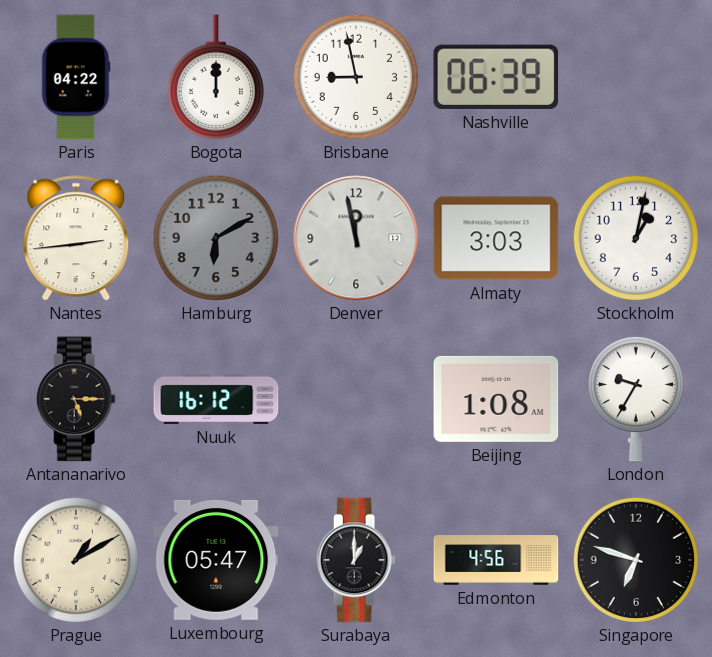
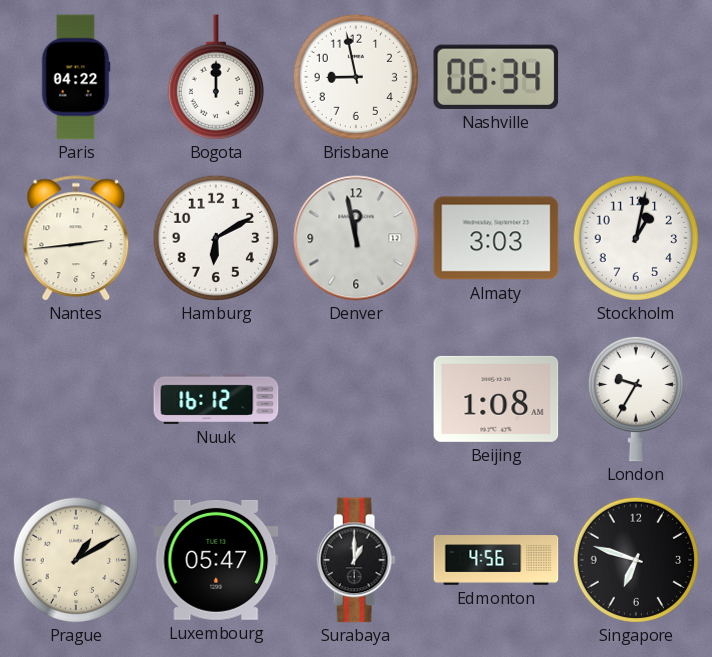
Nashville: 06:39 -> 06:34 (496, 77)
Hamburg dial: grey -> white (216, 238)
Antananarivo: 5:15 -> none (76, 399)
